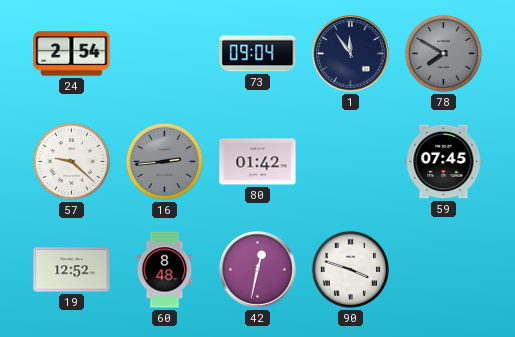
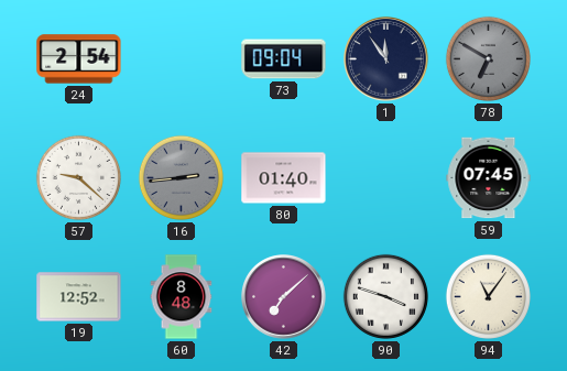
78: 7:50 -> 6:50 (488, 58)
80: 01:42 -> 01:40 (284, 178)
42: 12:32 -> 7:08 (284, 297)
94: none -> 11:06 (488, 296)
